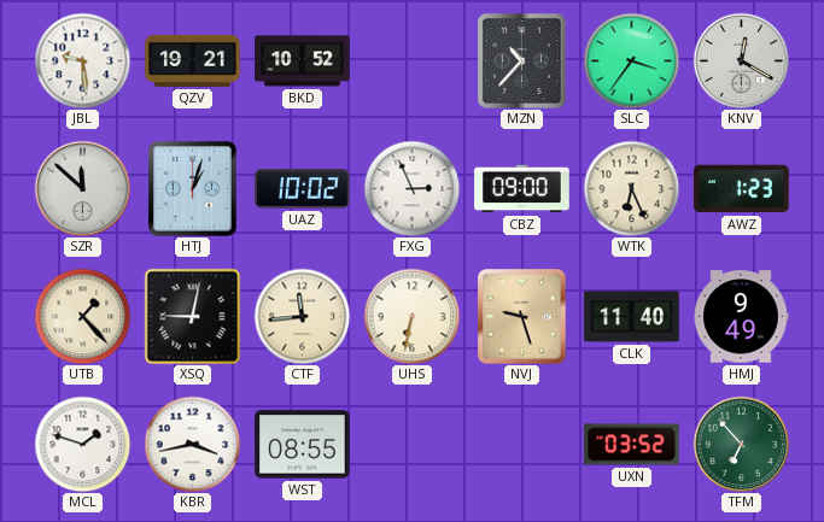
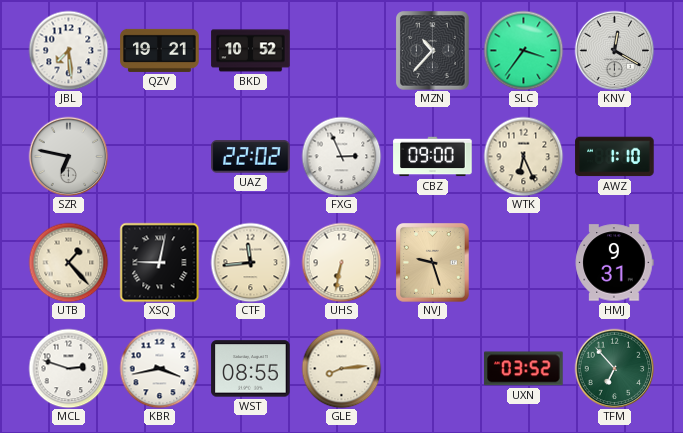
JBL: 9:29 -> 7:29 (68, 50)
SZR: 11:52 -> 6:47 (68, 156)
HTJ: 1:03 -> none (193, 189)
UAZ: 10:02 -> 22:02 (251, 157)
AWZ: 1:23 -> 1:10 (615, 157)
CLK: 11:40 -> none (632, 317)
HMJ: 9:49 -> 9:31 (614, 263)
MCL: 1:48 -> 2:48 (68, 368)
GLE: none -> 8:14 (341, 368)
